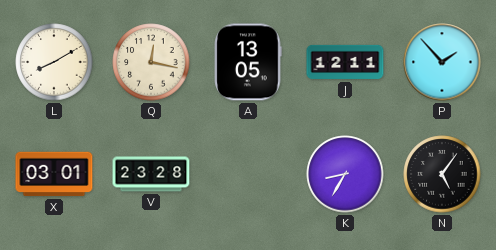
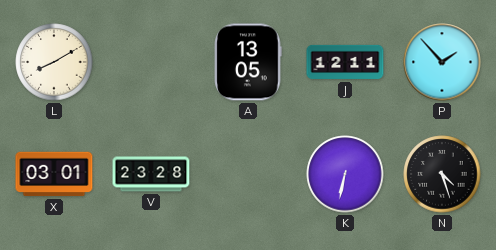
Q: 12:17 -> none (151, 62)
K: 8:35 -> 6:32 (345, 174)
N: 5:06 -> 4:27 (442, 174)
